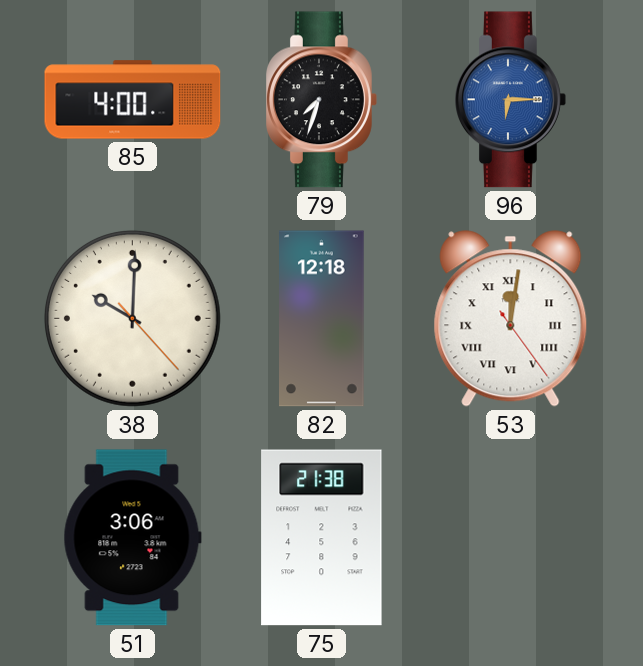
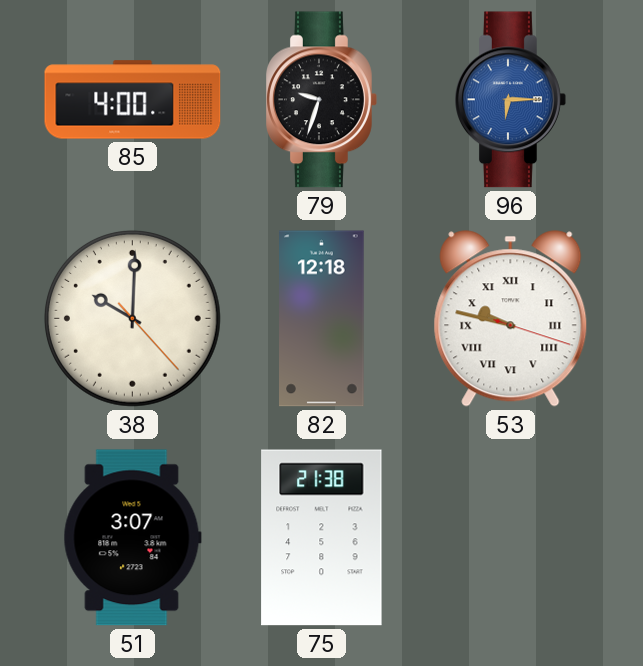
79: 7:33 -> 9:33 (322, 100)
53: 12:01 -> 9:47 (511, 319)
51: 3:06 -> 3:07 (132, 538)
